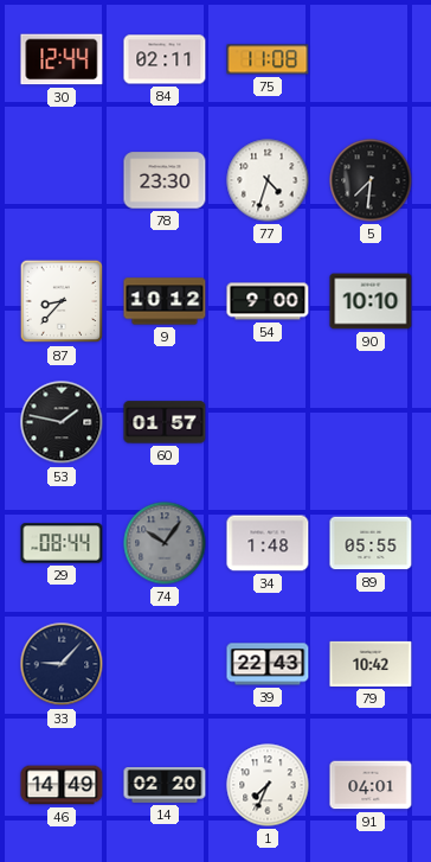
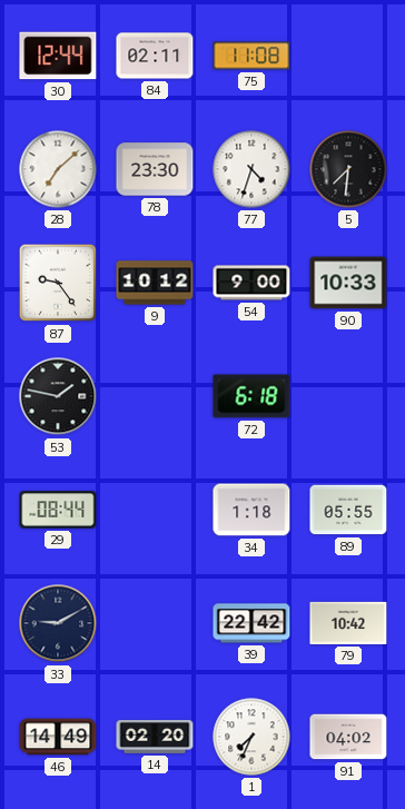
28: none -> 7:08 (58, 169)
87: 8:37 -> 9:24 (58, 283)
90: 10:10 -> 10:33 (348, 283)
60: 01:57 -> none (165, 422)
72: none -> 6:18 (251, 396)
74: 10:06 -> none (165, 543)
34: 1:48 -> 1:18 (251, 510)
33: 9:07 -> 9:10 (58, 623)
39: 22:43 -> 22:42 (251, 623)
91: 04:01 -> 04:02 (348, 737)
